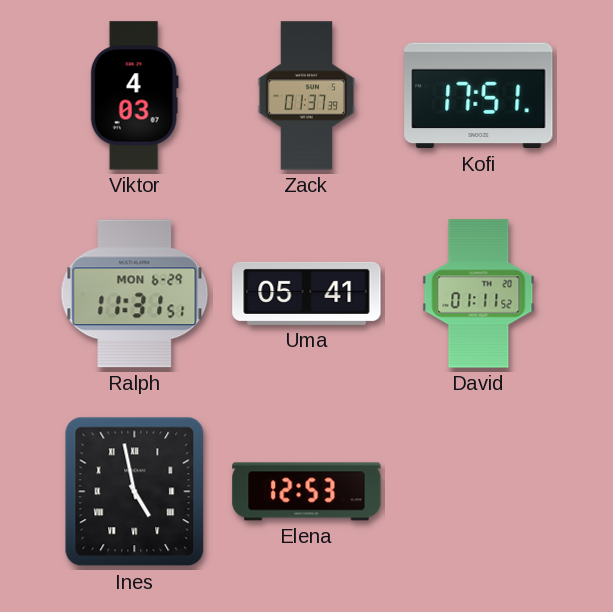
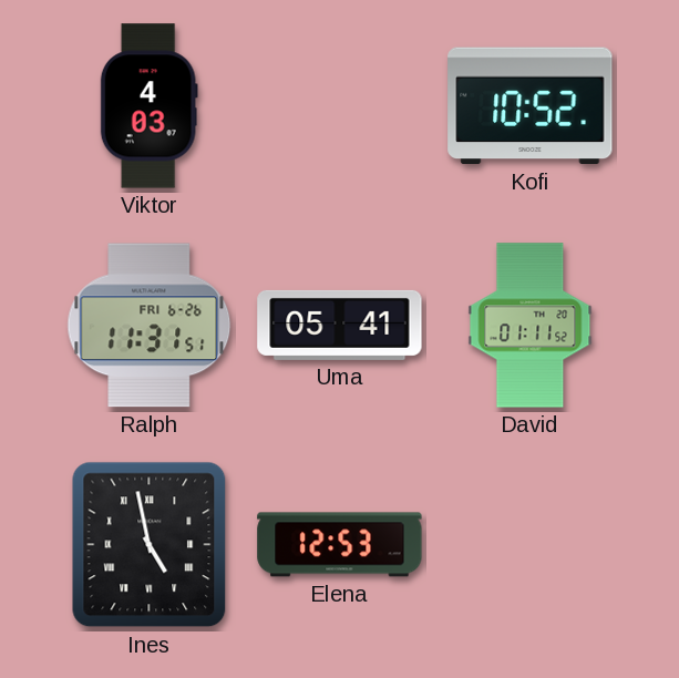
Zack: 01:37 -> none (307, 96)
Kofi: 17:51 -> 10:52 (531, 106)
Ralph date: MON 6-29 -> FRI 6-26 (150, 326)
